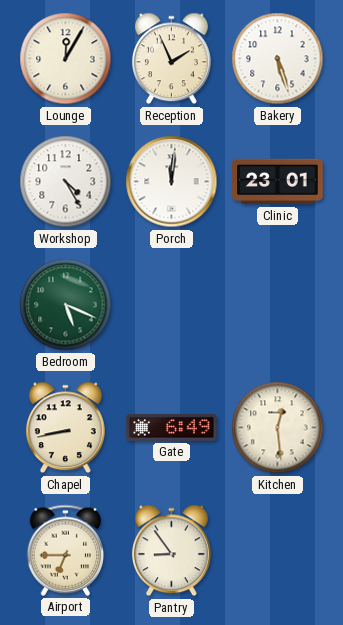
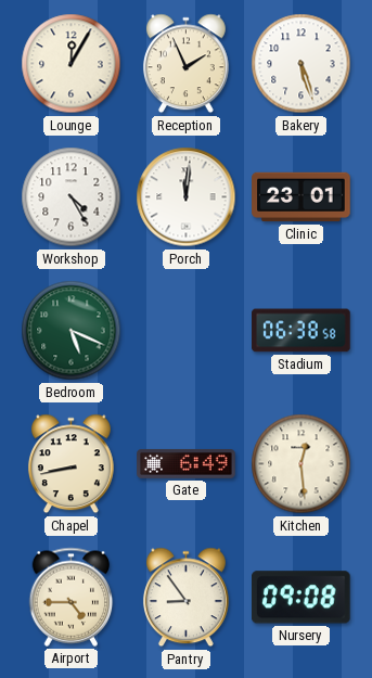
Stadium: none -> 06:38 (302, 331)
Airport: 6:45 -> 4:45 (72, 597)
Nursery: none -> 09:08 (302, 598)
